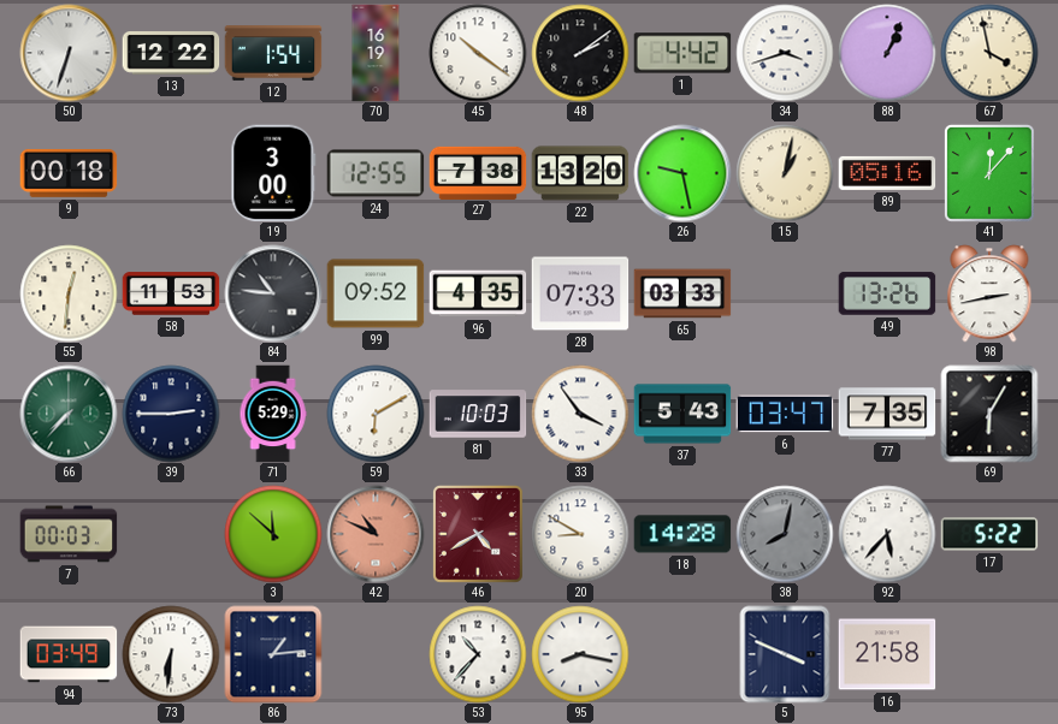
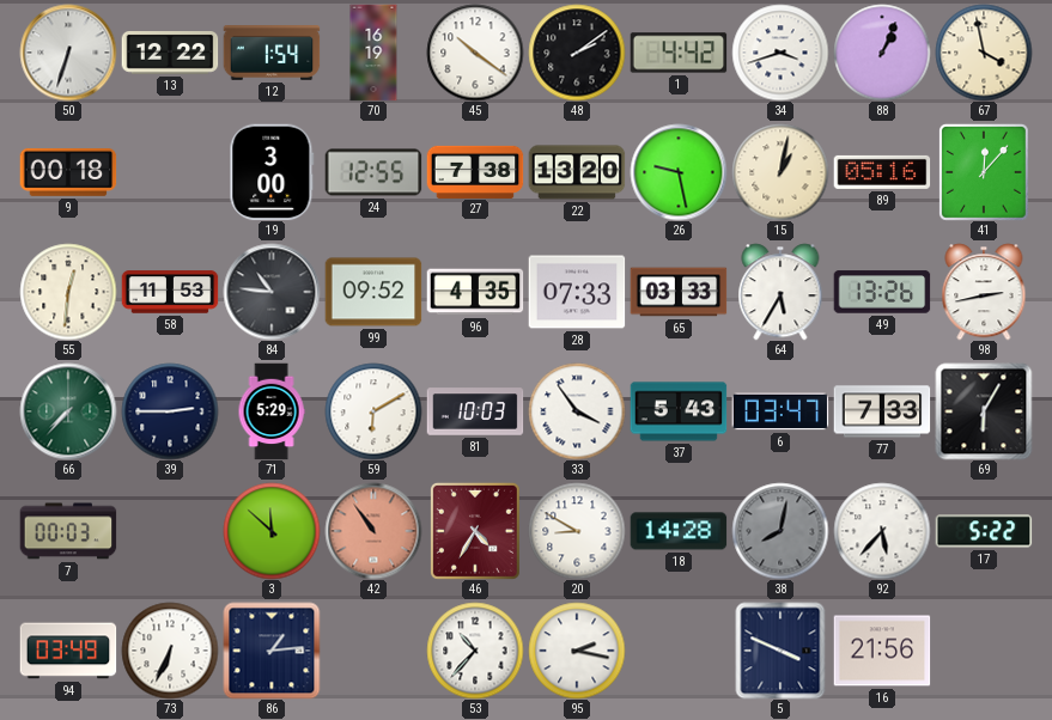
64: none -> 5:35 (780, 292)
77: 7:35 -> 7:33 (882, 411)
42: 10:49 -> 10:54 (373, 531)
46: 4:40 -> 4:35 (475, 531)
73: 6:31 -> 6:34 (170, 651)
95: 8:17 -> 2:17 (577, 651)
16: 21:58 -> 21:56 (882, 651)
